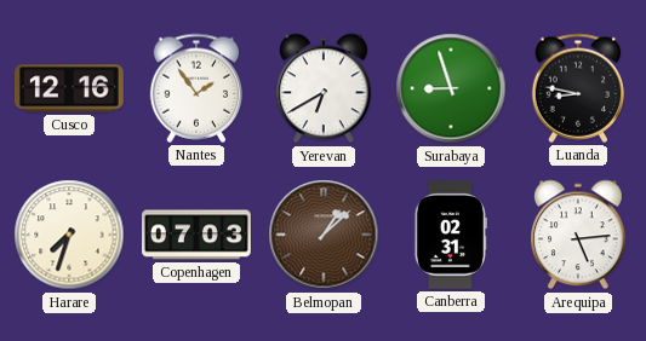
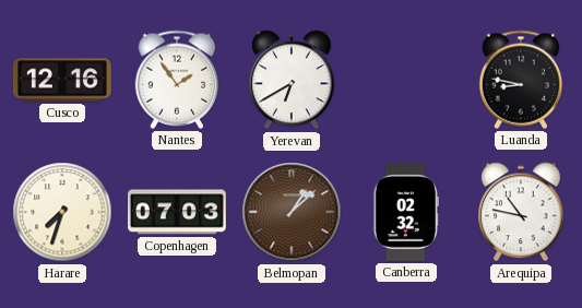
Surabaya: 8:57 -> none (451, 88)
Canberra: 02:31 -> 02:32 (406, 212)
Arequipa: 5:14 -> 10:47 (522, 212)
